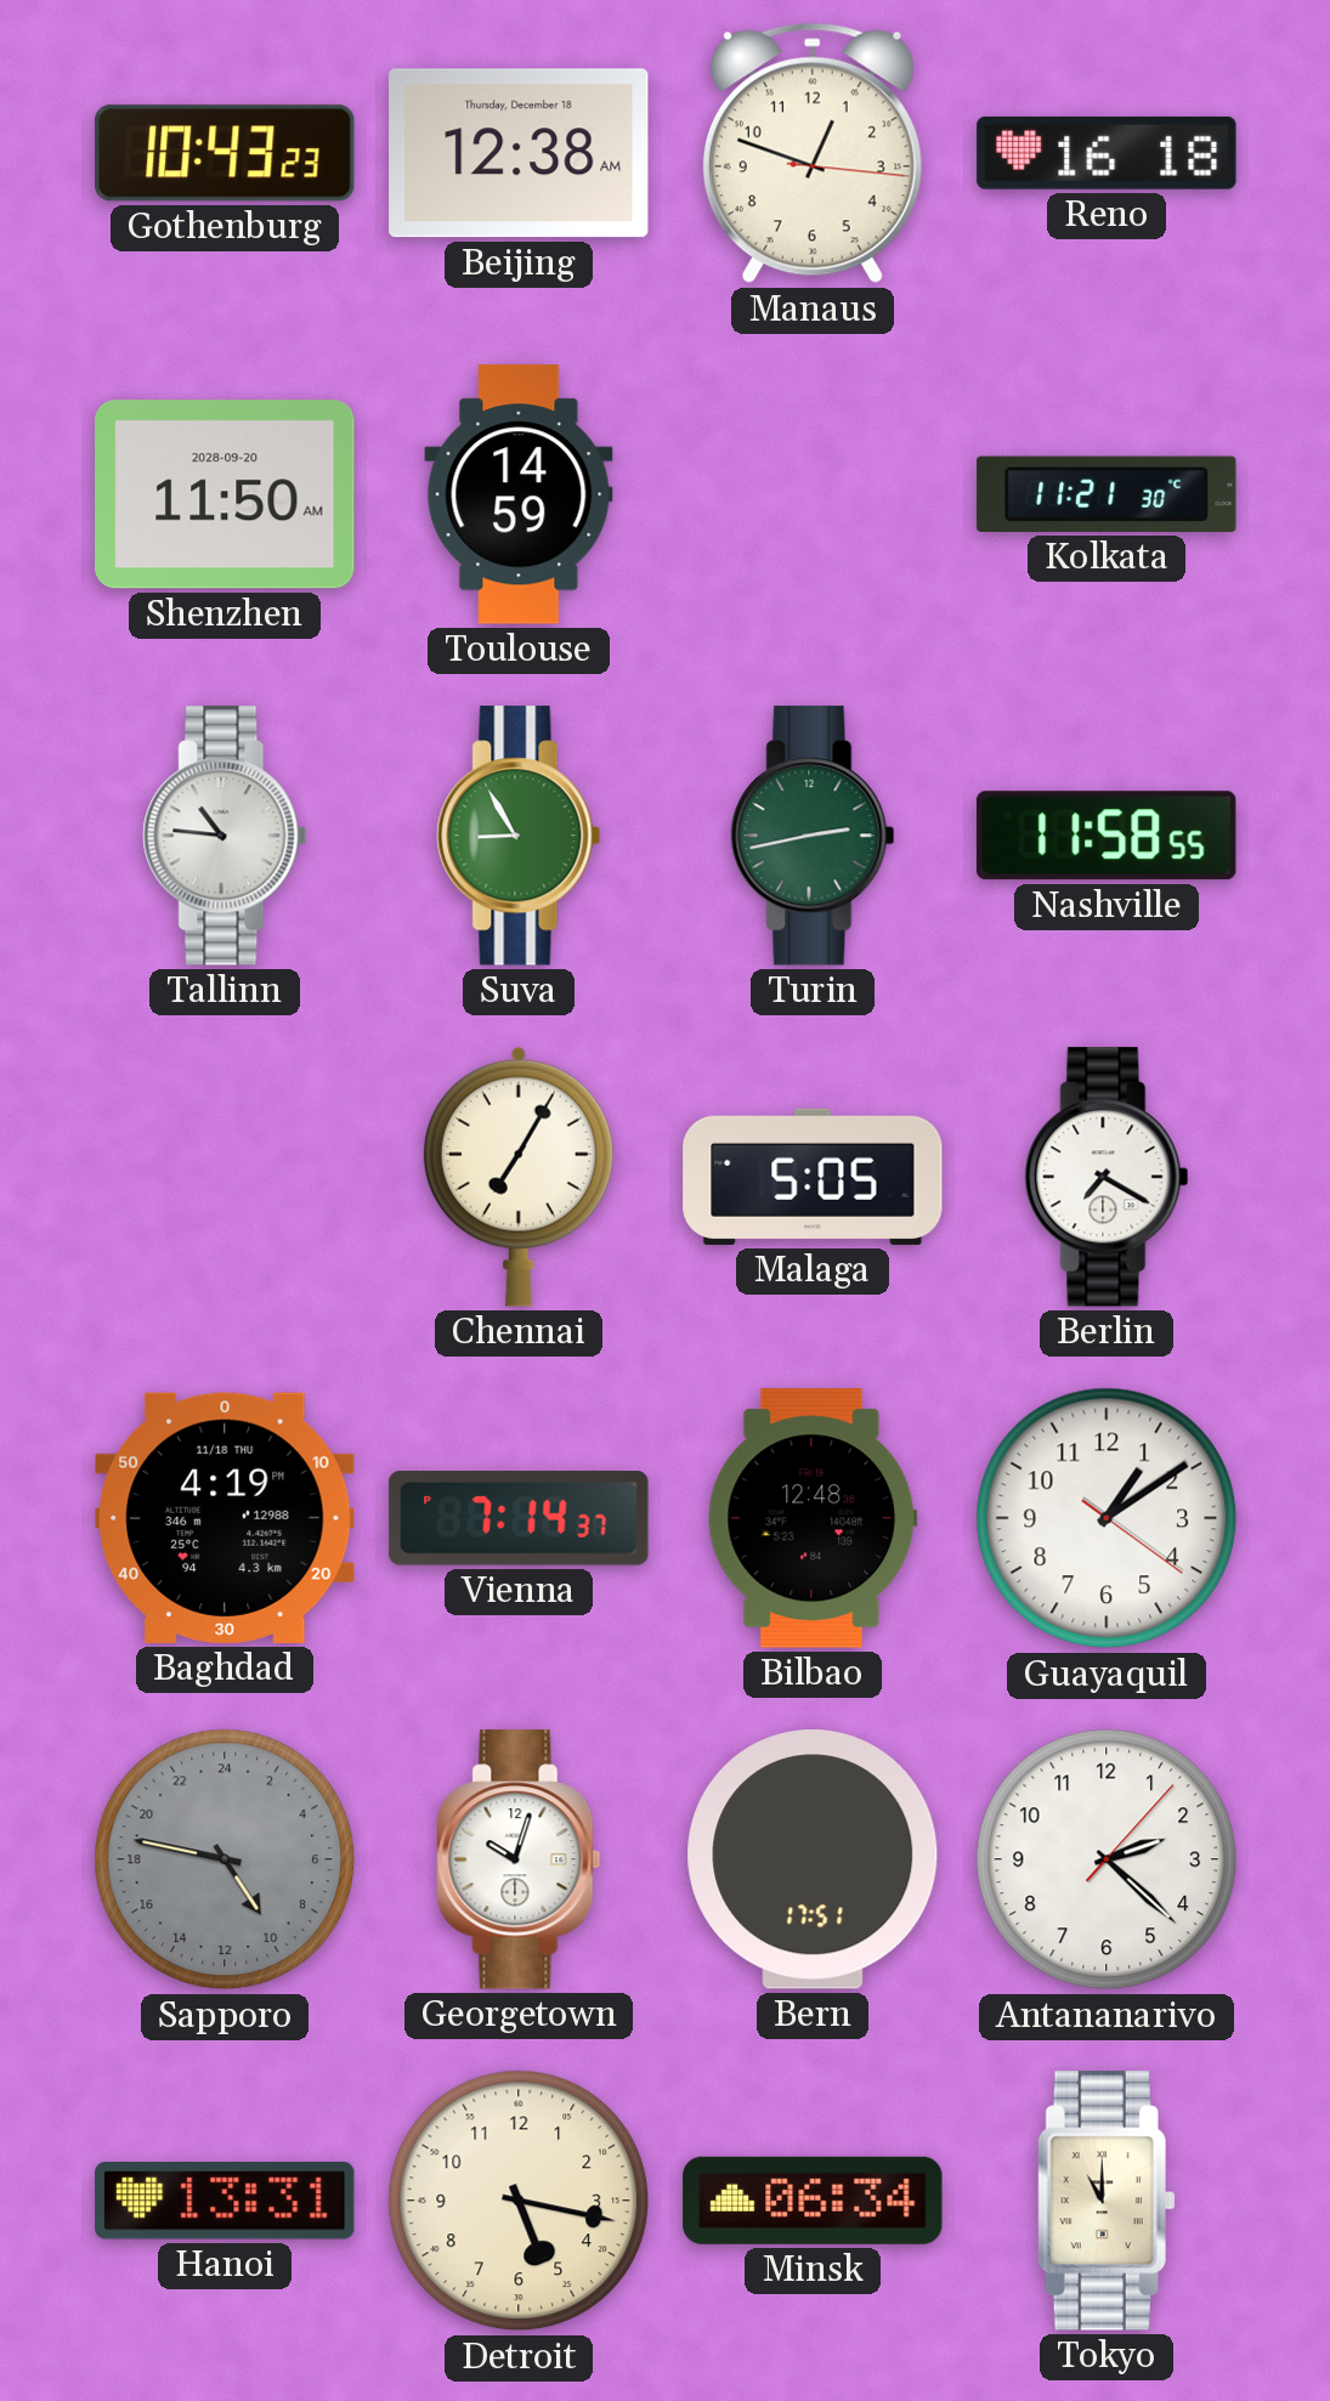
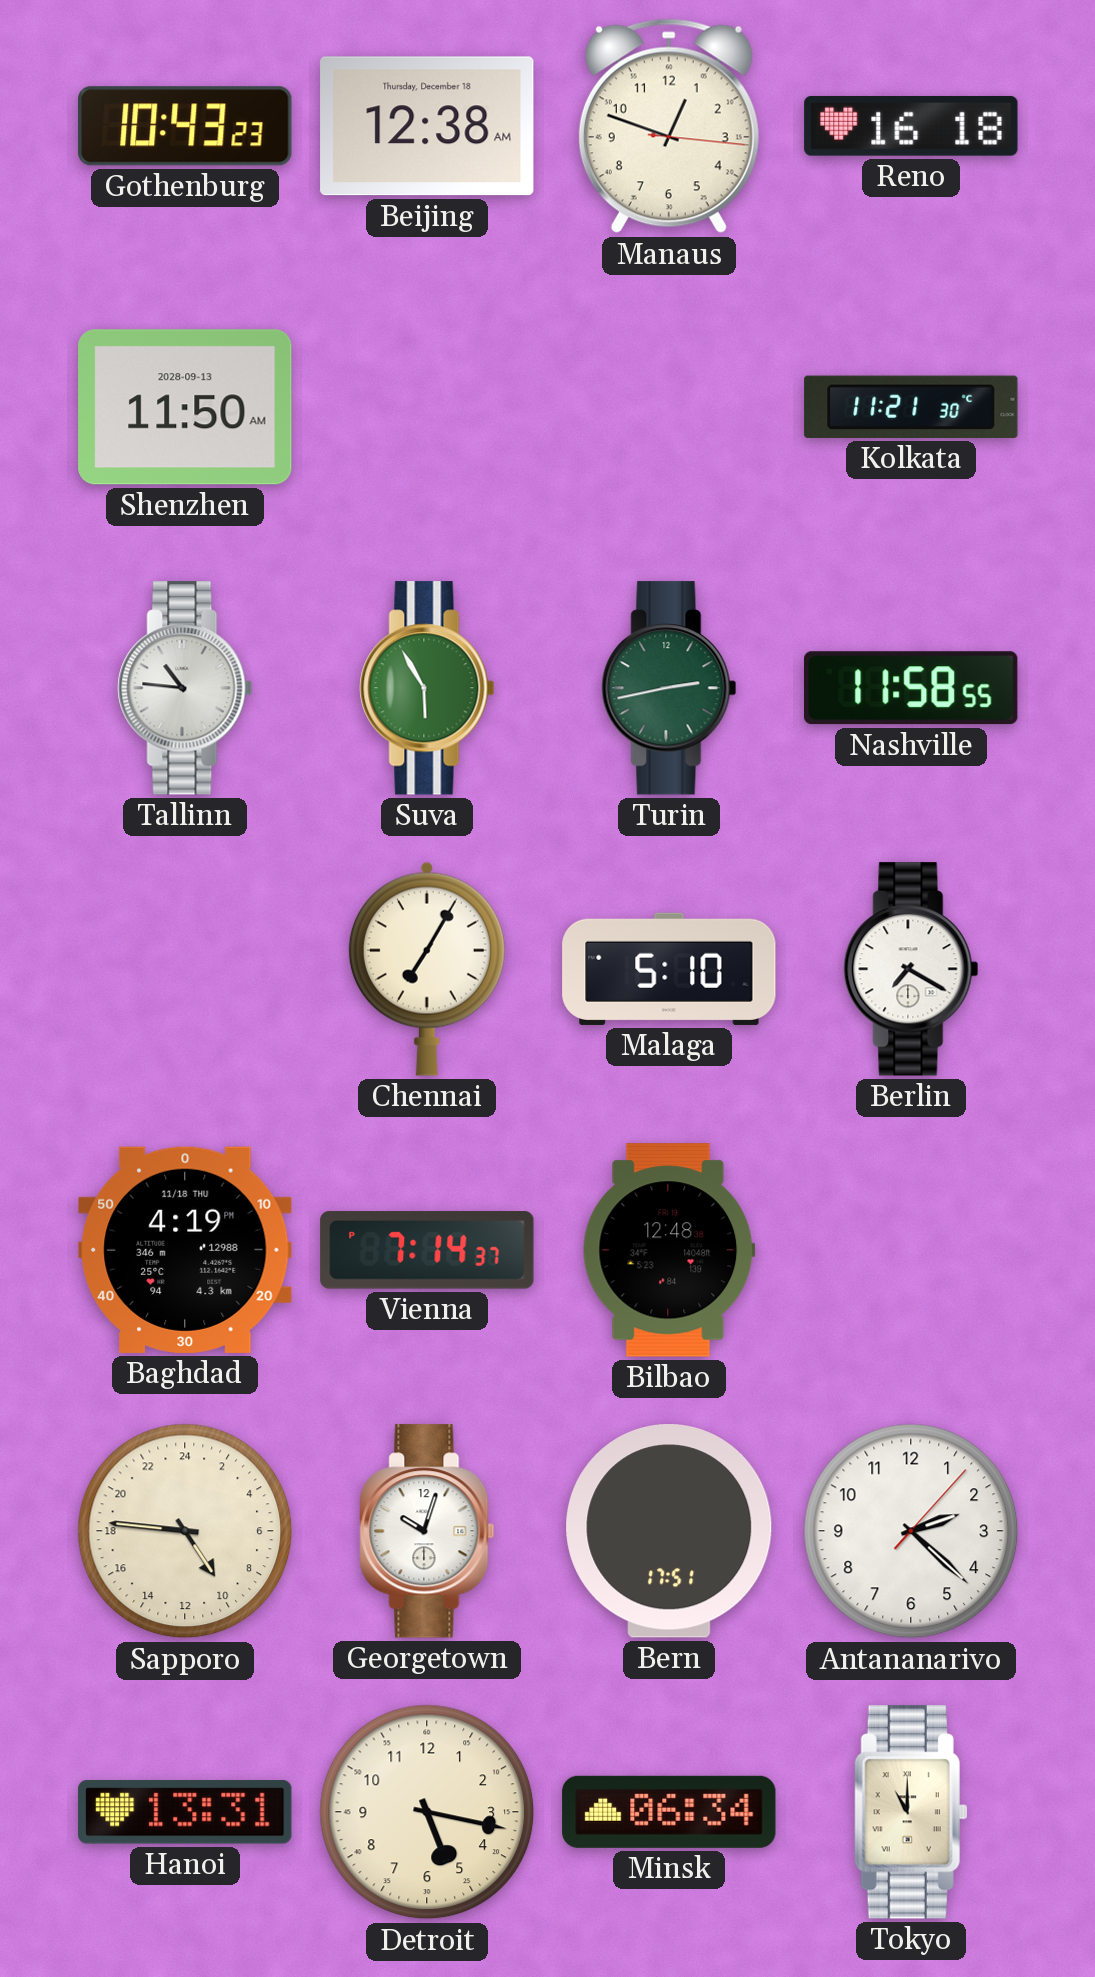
Shenzhen date: 2028-09-20 -> 2028-09-13 (185, 407)
Toulouse: 14:59 -> none (519, 494)
Suva: 8:55 -> 5:55 (427, 688)
Malaga: 5:05 -> 5:10 (669, 969)
Guayaquil: 1:09 -> none (1107, 1518)
Sapporo: 9:47 -> 9:46 (185, 1531)
Sapporo dial: grey -> cream (185, 1531)
